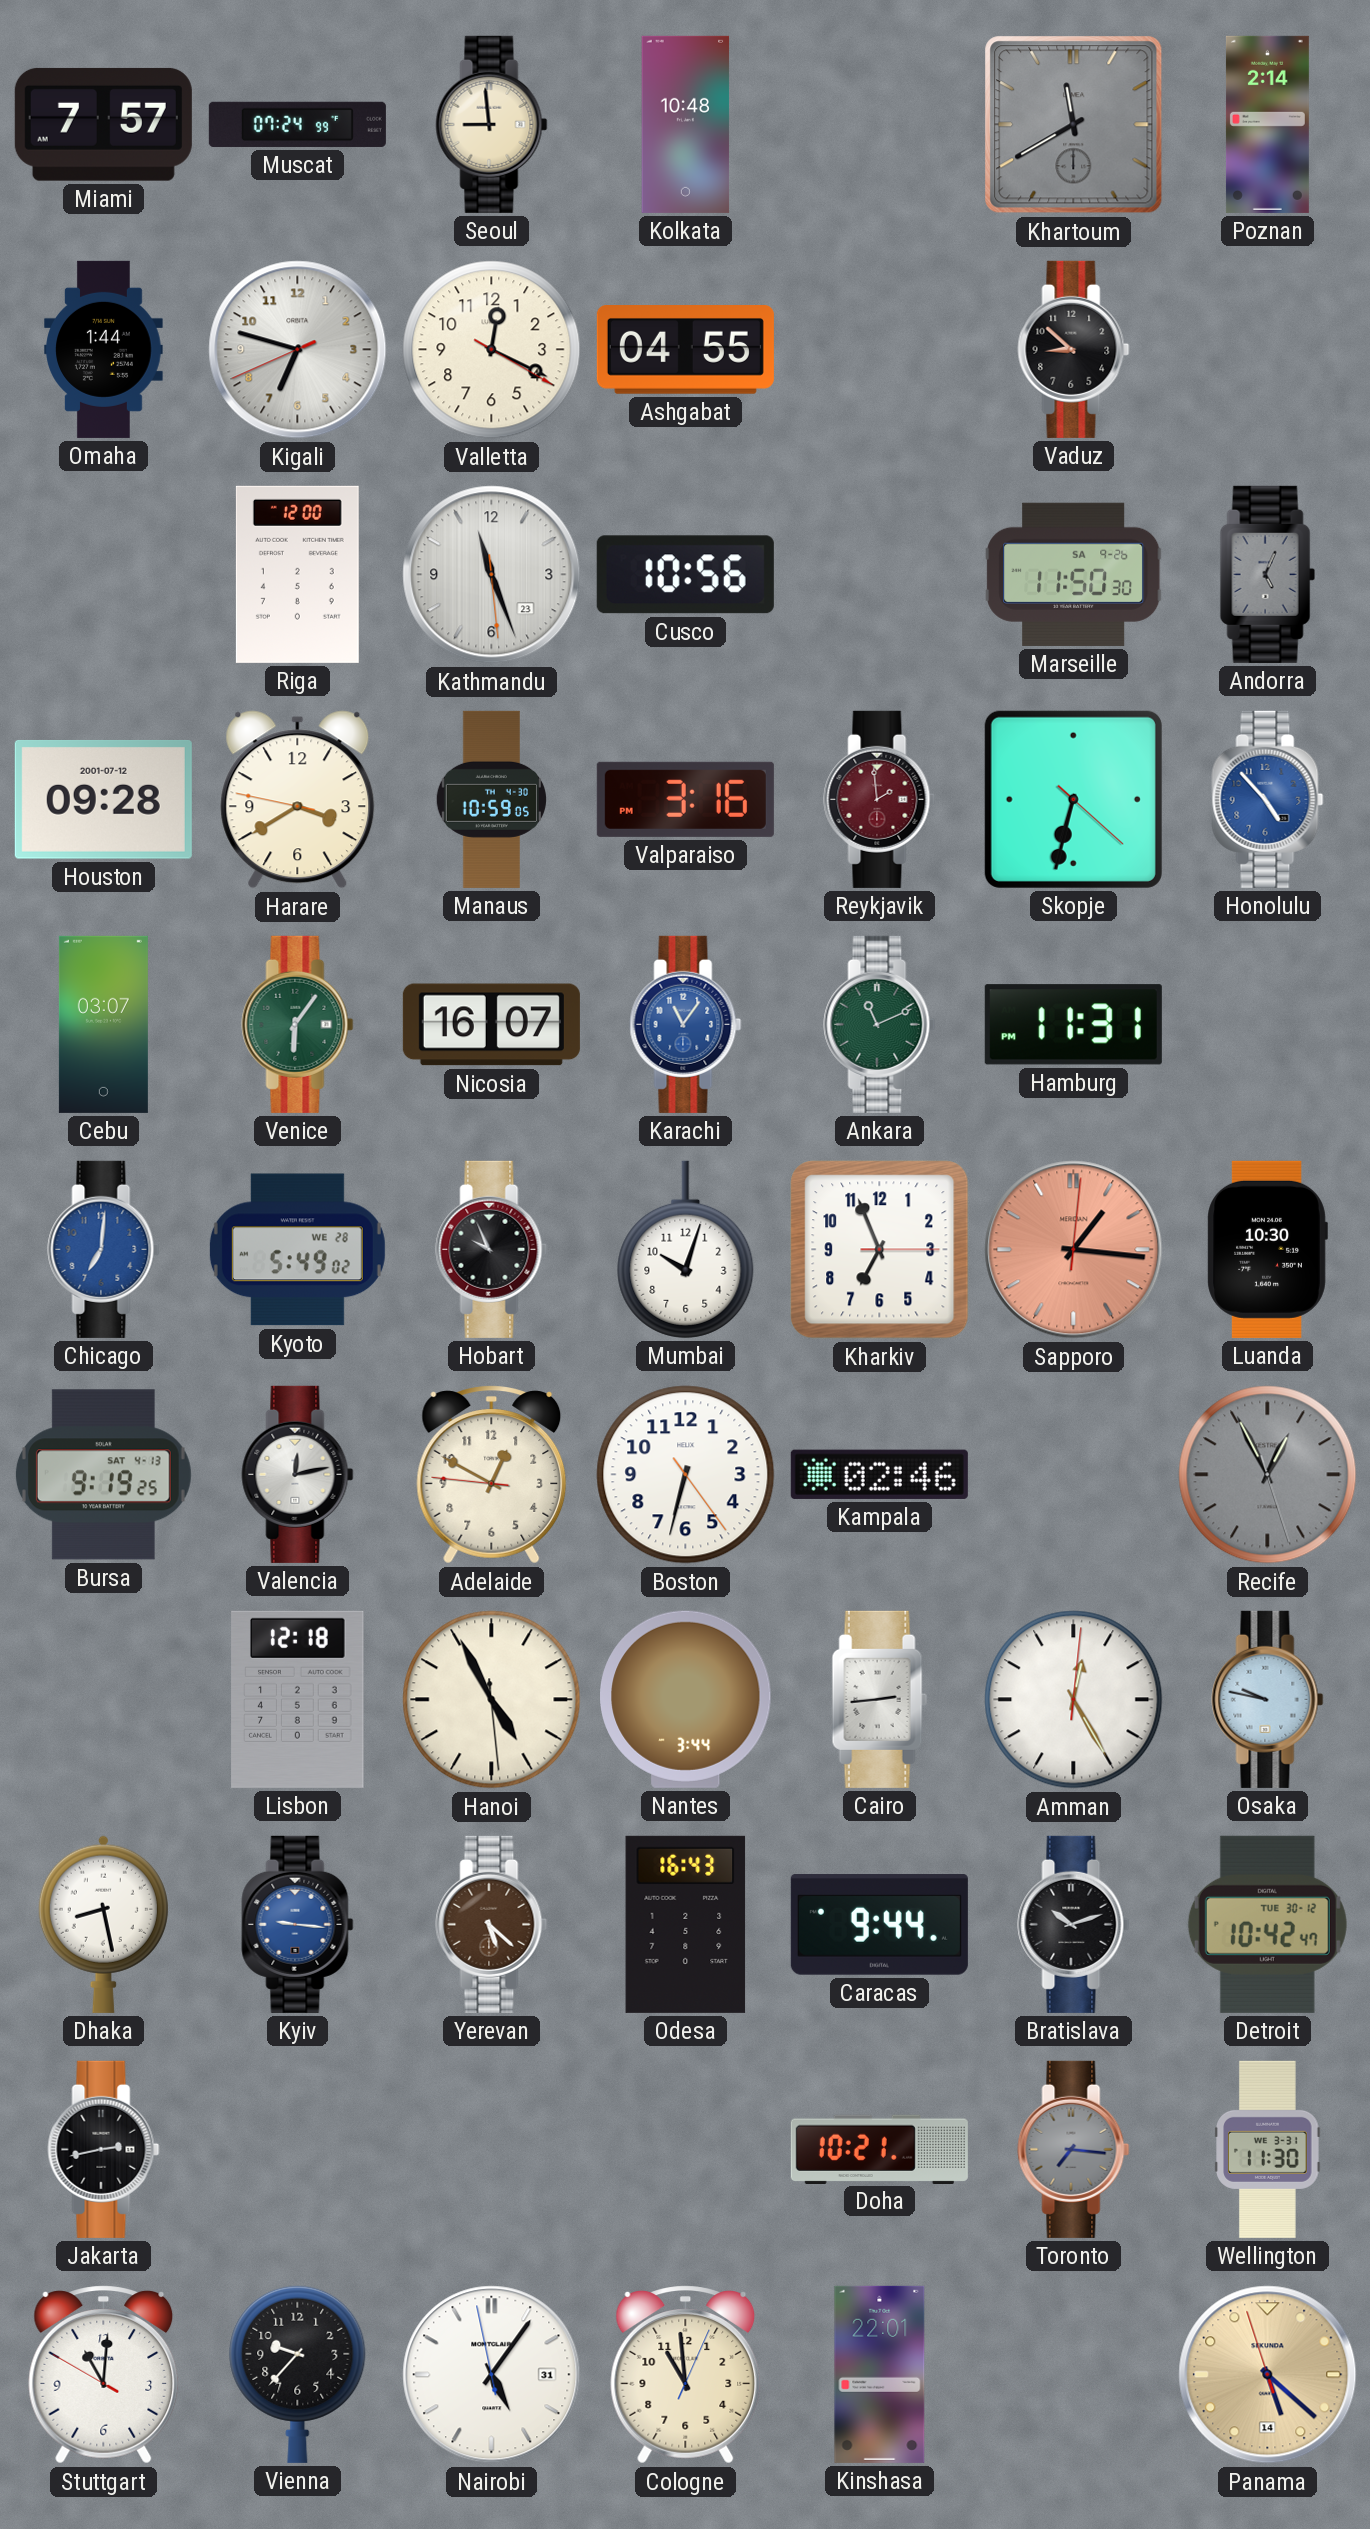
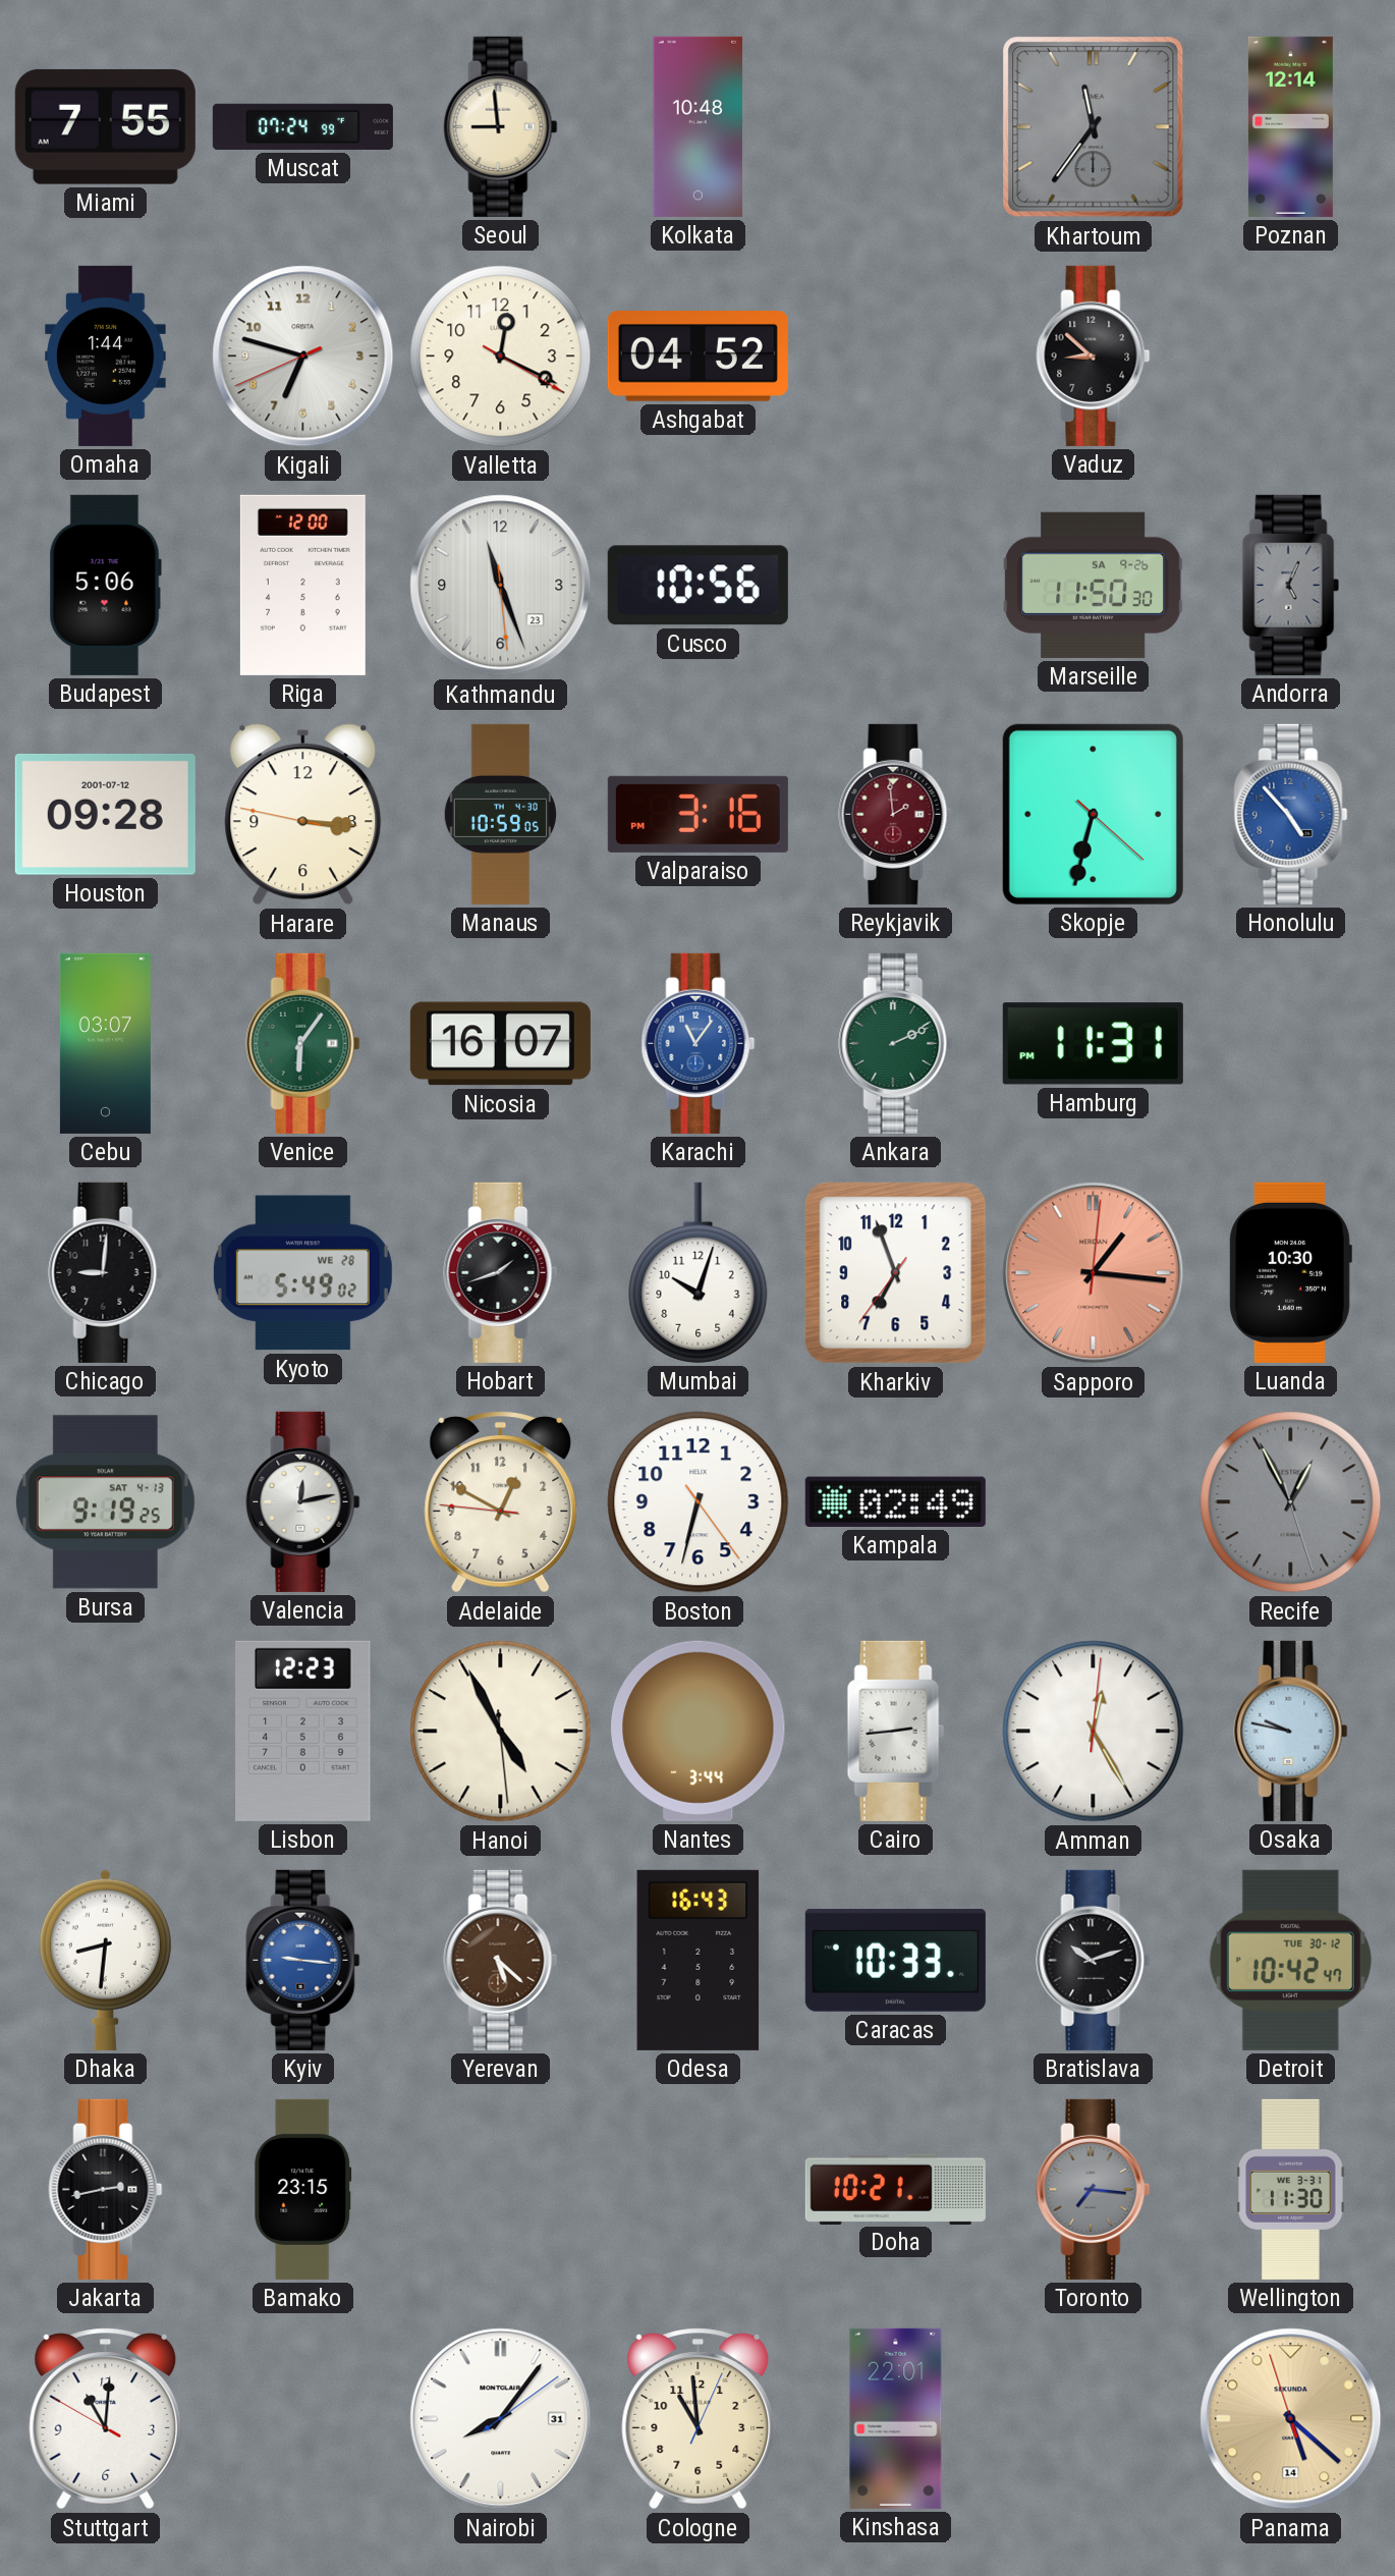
Miami: 7:57 -> 7:55 (105, 126)
Khartoum: 11:40 -> 11:36 (1094, 127)
Poznan: 2:14 -> 12:14 (1290, 126)
Ashgabat: 04:55 -> 04:52 (697, 357)
Budapest: none -> 5:06 (105, 585)
Harare: 3:39 -> 3:15 (303, 815)
Ankara: 11:11 -> 2:11 (896, 1043)
Chicago: 7:01 -> 9:01 (106, 1272)
Chicago dial: blue -> black (106, 1272)
Hobart: 9:56 -> 1:42 (501, 1272)
Kharkiv: 6:56:15 -> 6:56:36 (896, 1273)
Kampala: 02:46 -> 02:49 (895, 1501)
Lisbon: 12:18 -> 12:23 (303, 1731)
Dhaka: 8:28 -> 8:31 (105, 1960)
Caracas: 9:44 -> 10:33 (895, 1961)
Bamako: none -> 23:15 (303, 2189)
Vienna: 9:37 -> none (298, 2374)
Nairobi: 5:05 -> 8:06 (501, 2419)
